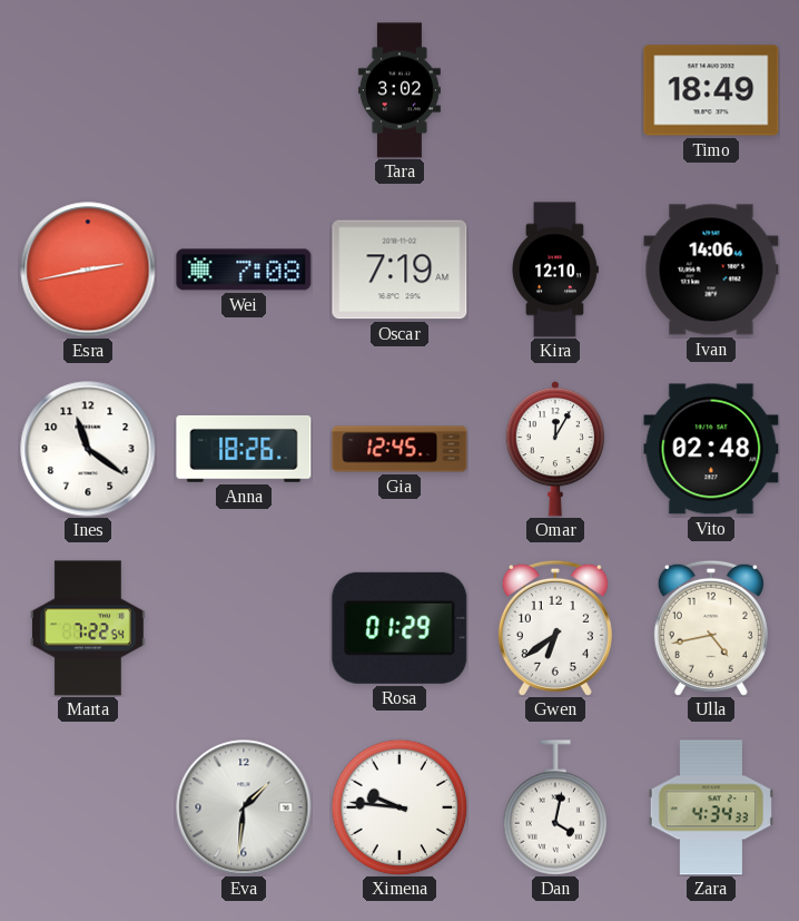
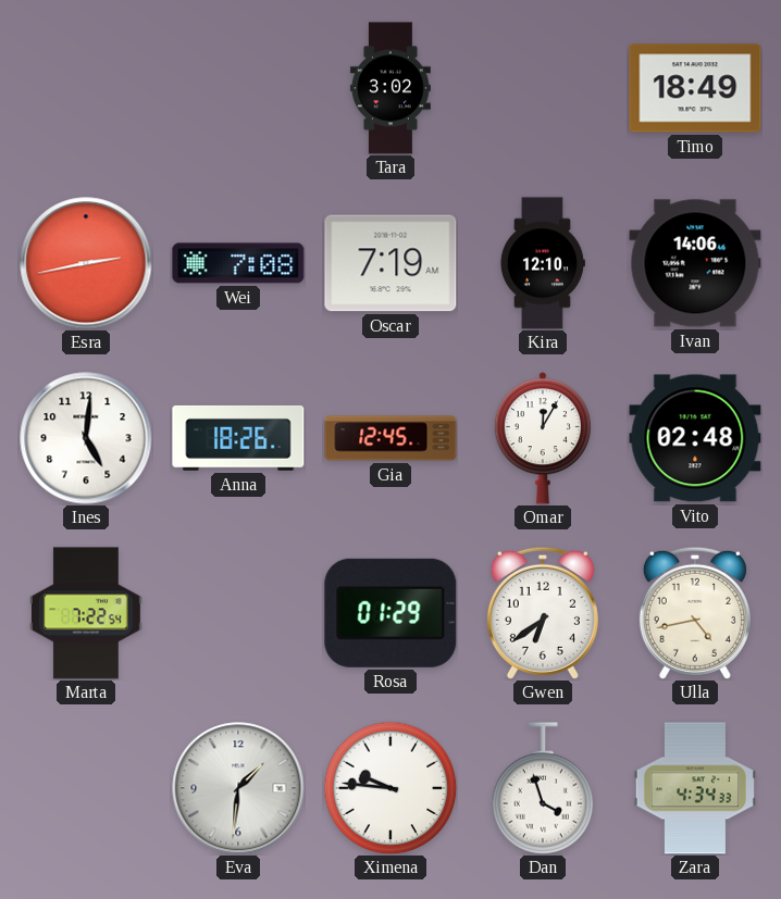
Ines: 11:21 -> 5:01 (86, 438)
Dan: 4:02 -> 3:57 (543, 788)
